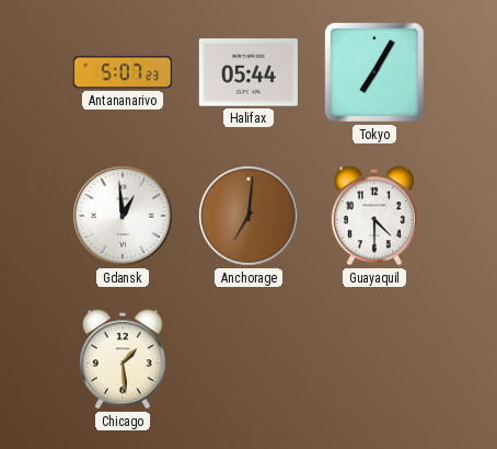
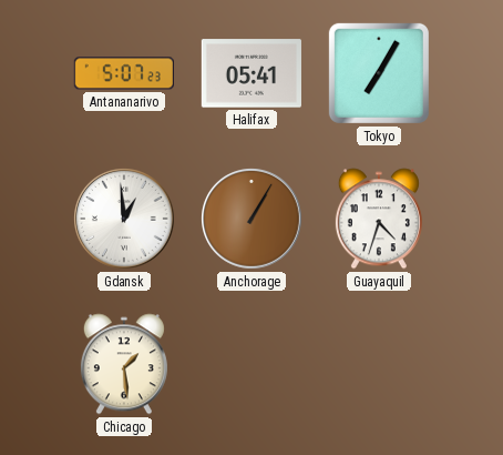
Halifax: 05:44 -> 05:41 (251, 73)
Anchorage: 7:01 -> 1:05 (253, 220)
Guayaquil: 4:30 -> 4:33 (379, 219)
